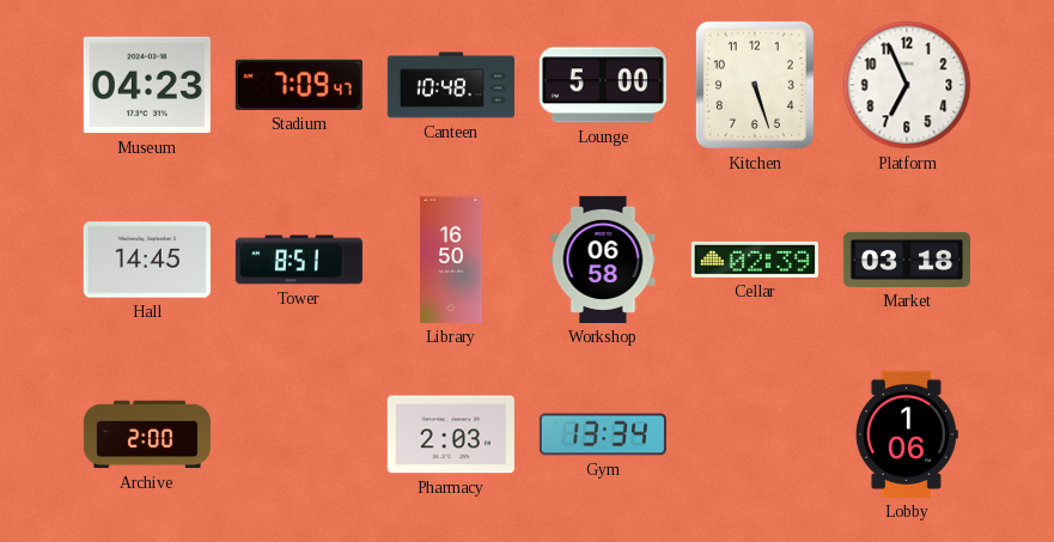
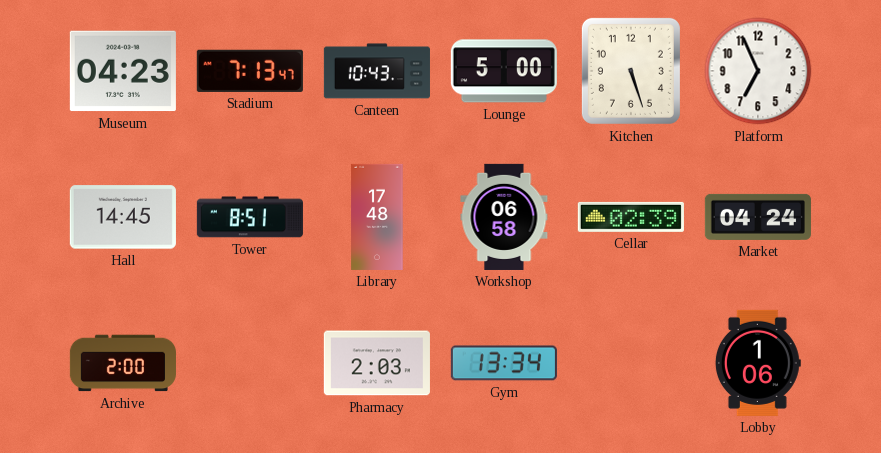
Stadium: 7:09 -> 7:13 (250, 71)
Canteen: 10:48 -> 10:43 (377, 71)
Library: 16:50 -> 17:48 (377, 217)
Market: 03:18 -> 04:24 (758, 217)
